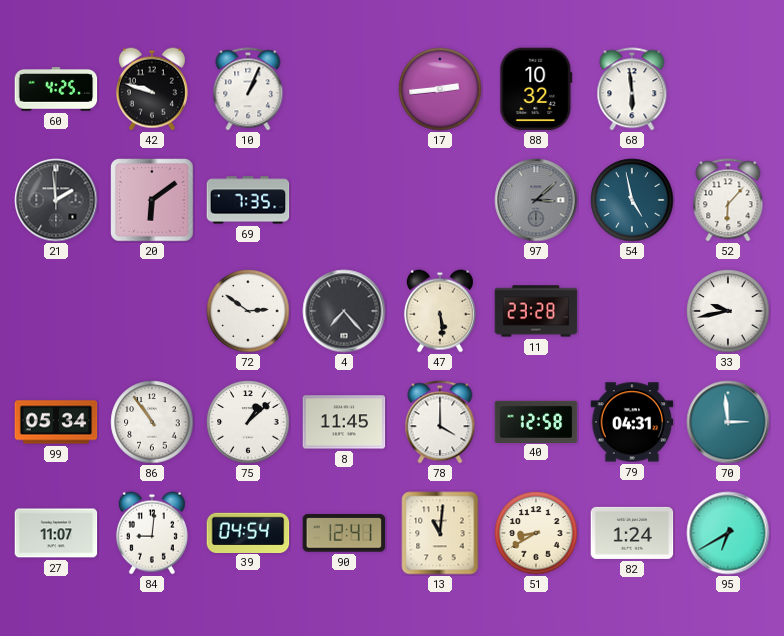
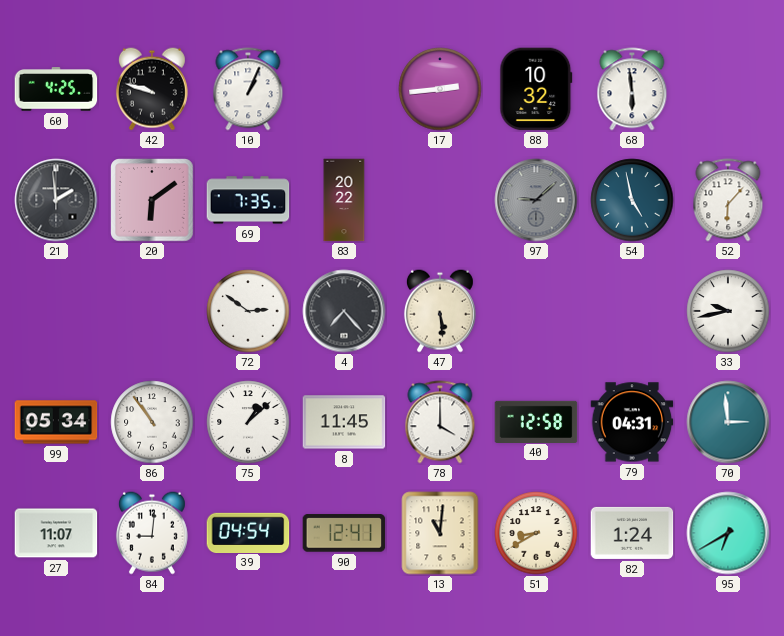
83: none -> 20:22 (344, 200)
97: 3:08 -> 9:08 (536, 200)
11: 23:28 -> none (536, 311)
